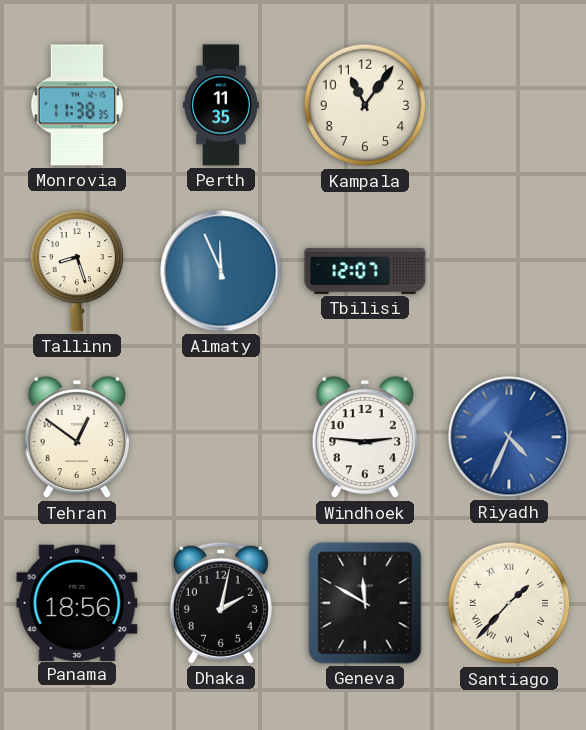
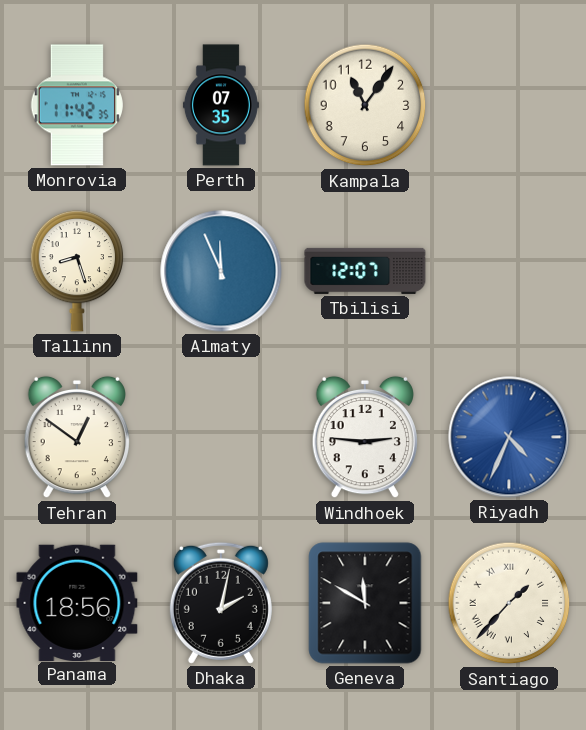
Monrovia: 11:38 -> 11:42 (77, 105)
Perth: 11:35 -> 07:35 (221, 105)
